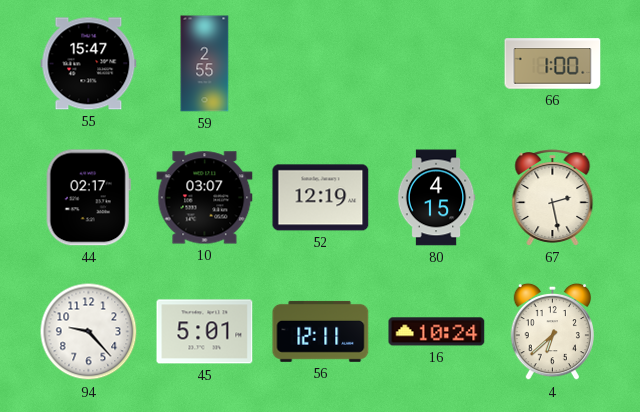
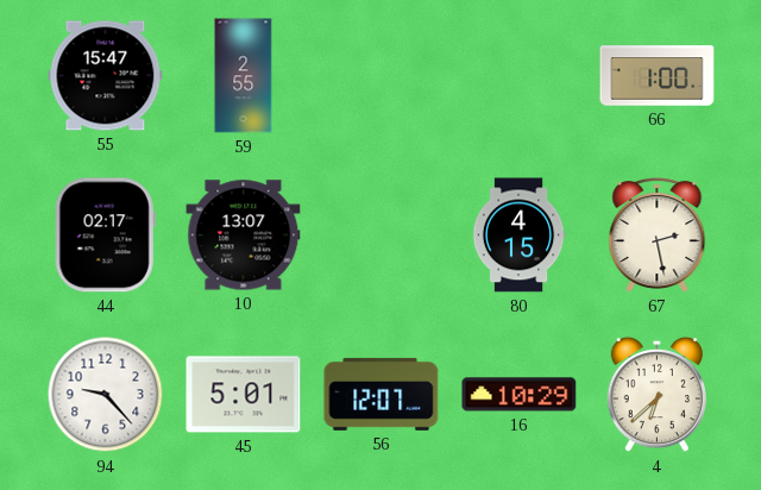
10: 03:07 -> 13:07 (244, 235)
52: 12:19 -> none (321, 198)
56: 12:11 -> 12:07 (382, 394)
16: 10:24 -> 10:29 (520, 395)
